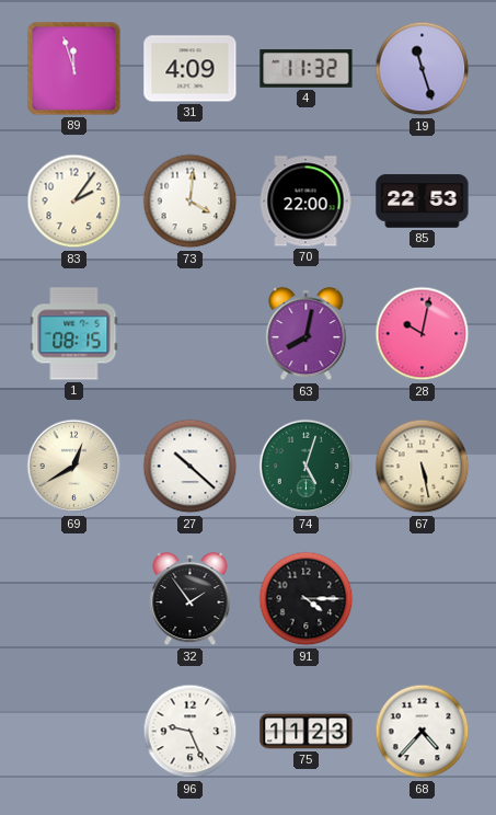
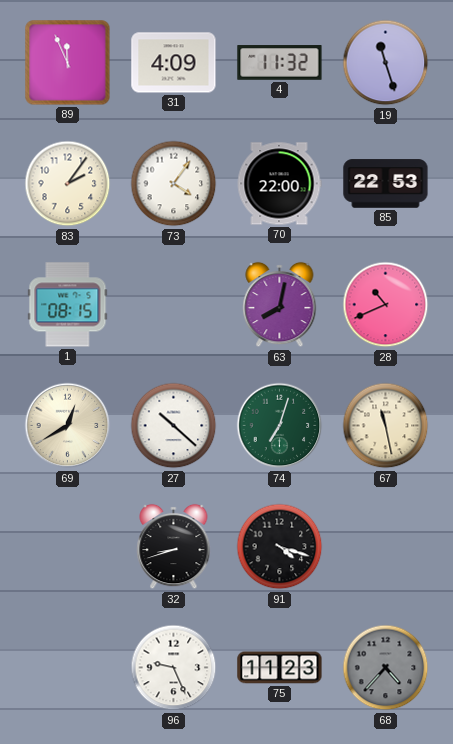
89: 11:57 -> 11:56 (68, 63)
73: 4:01 -> 4:06 (174, 184)
28: 10:02 -> 10:41 (386, 305)
74: 5:03 -> 7:03 (280, 426)
67: 5:28 -> 11:28 (386, 426)
32: 1:54 -> 8:42 (174, 547)
91: 4:15 -> 4:18 (280, 547)
68 dial: white -> grey (386, 668)
